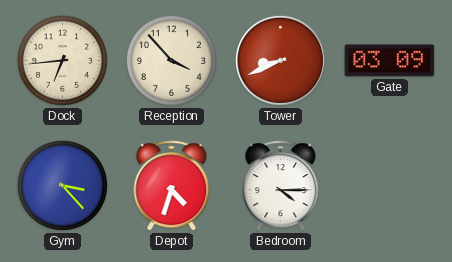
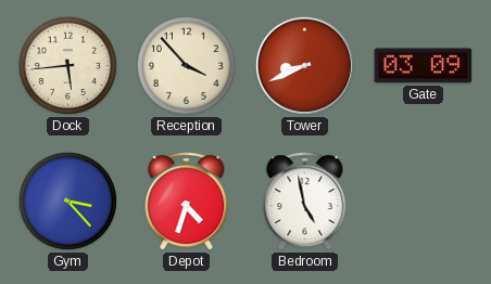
Dock: 6:44 -> 5:44 (67, 65)
Bedroom: 4:15 -> 4:58 (305, 202)
